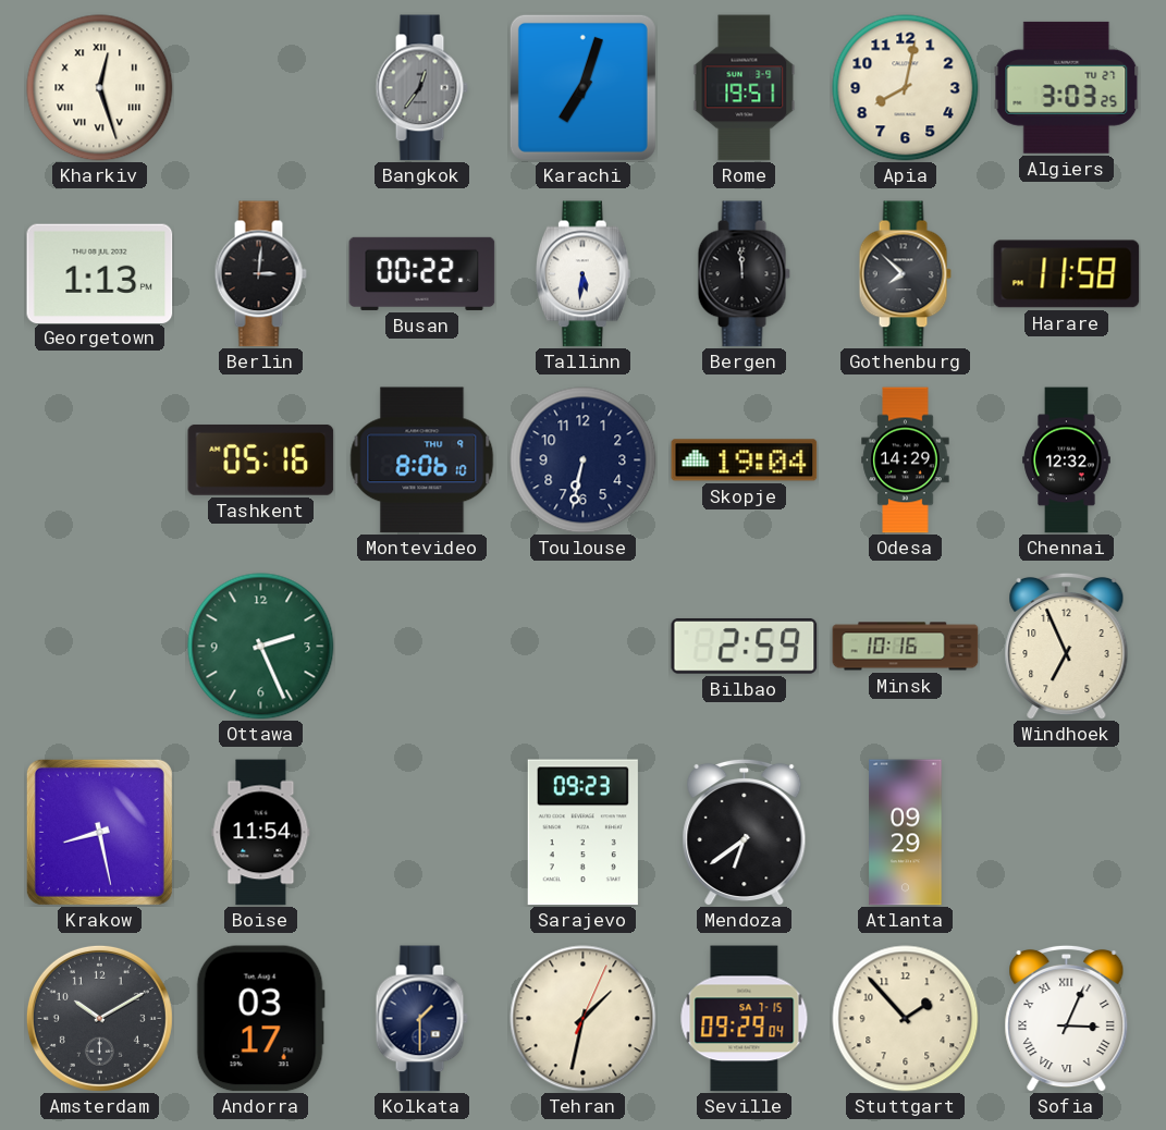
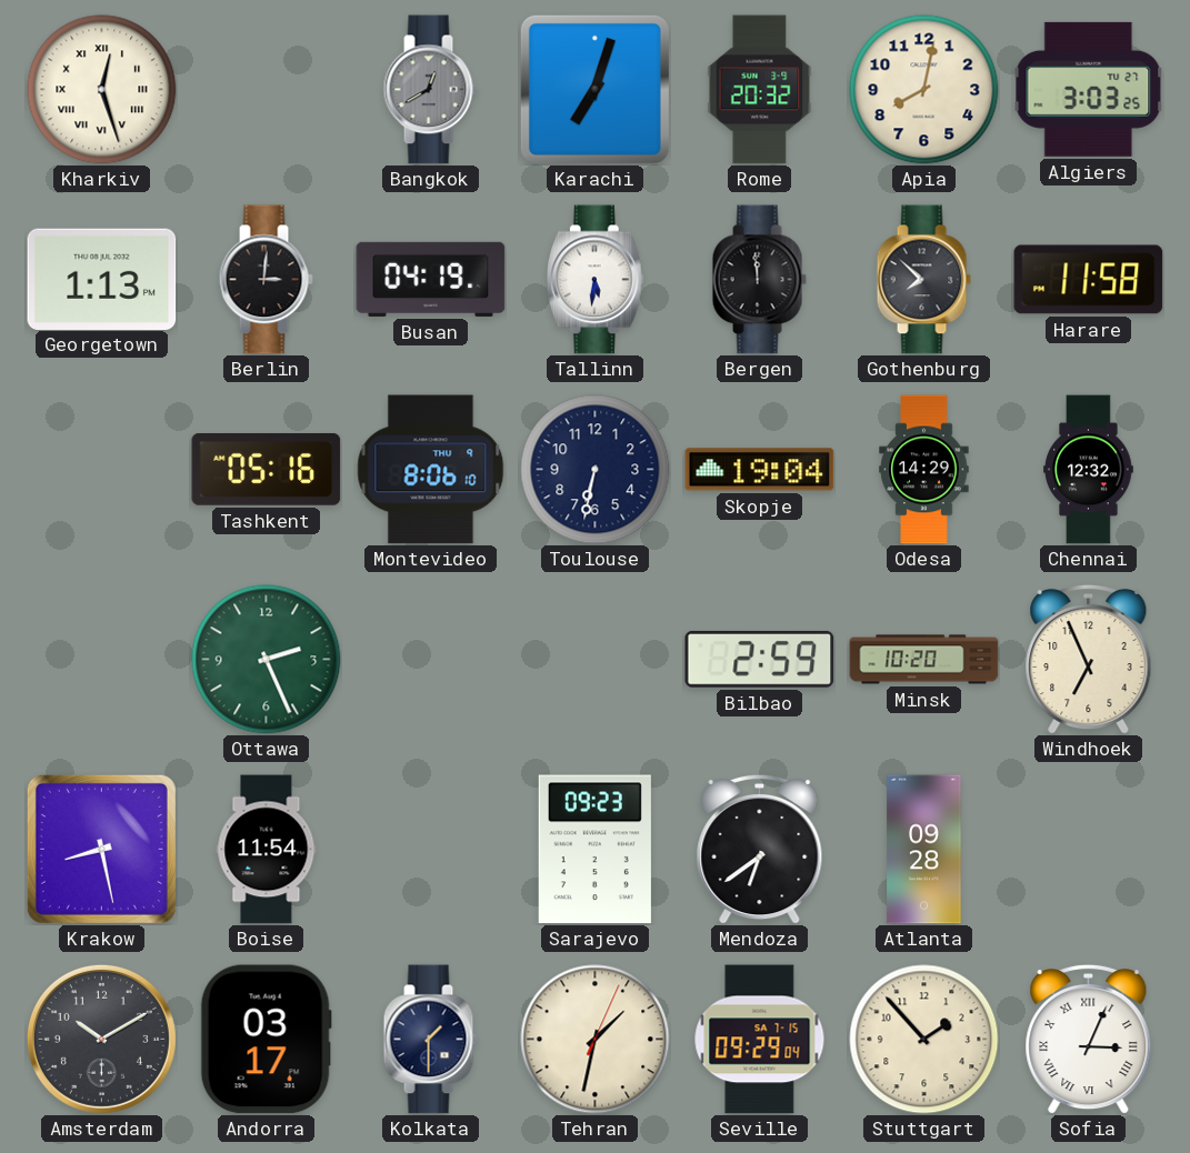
Bangkok: 12:36 -> 12:40 (430, 90)
Rome: 19:51 -> 20:32 (760, 90)
Busan: 00:22 -> 04:19 (431, 279)
Minsk: 10:16 -> 10:20 (924, 660)
Atlanta: 09:29 -> 09:28 (924, 850)
